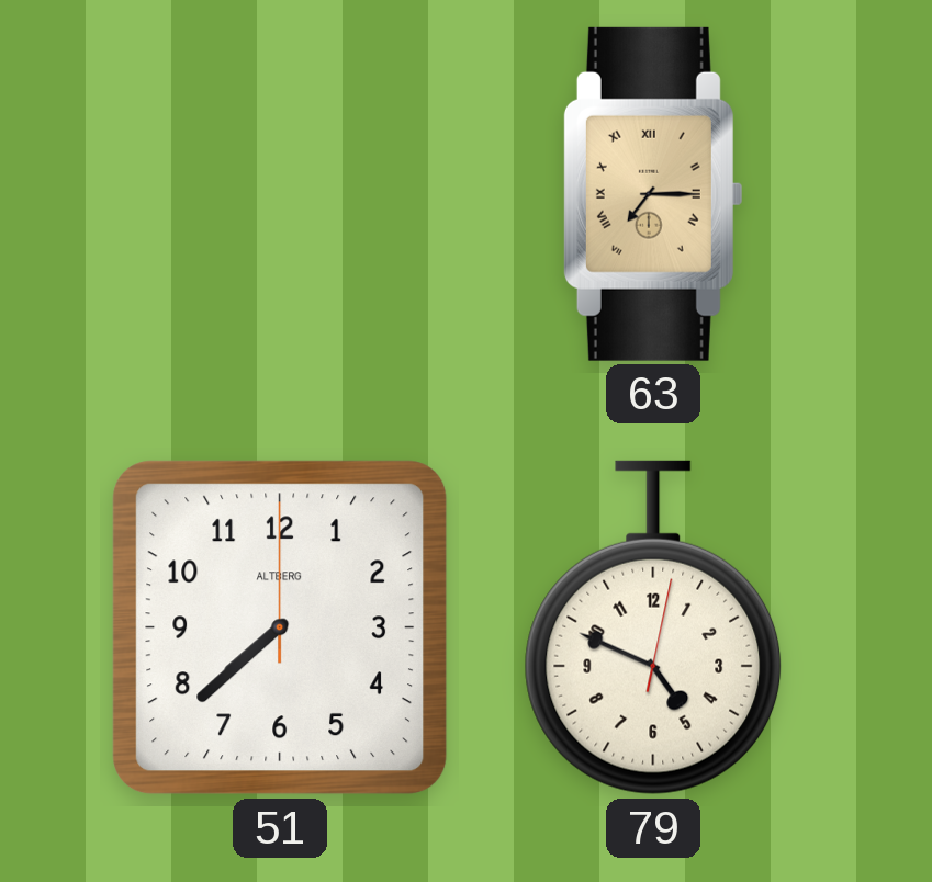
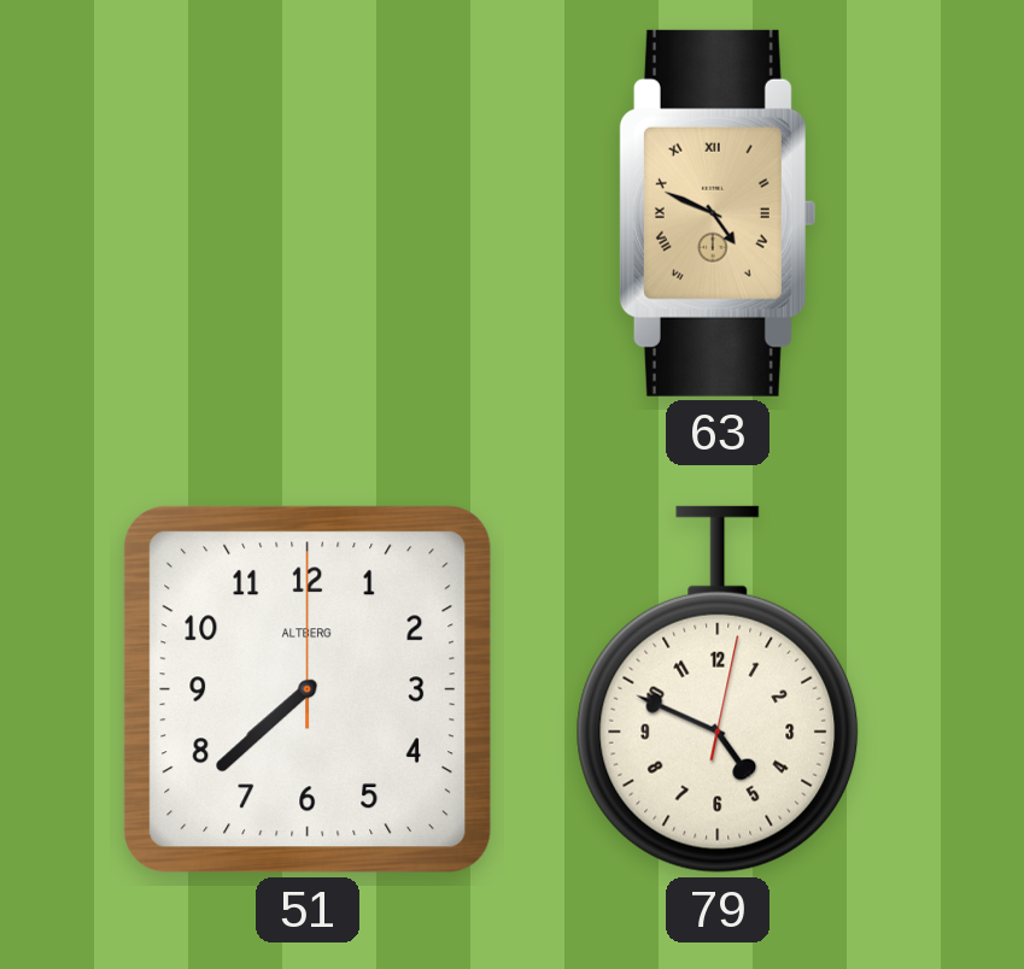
63: 7:15 -> 4:49 (716, 213)
